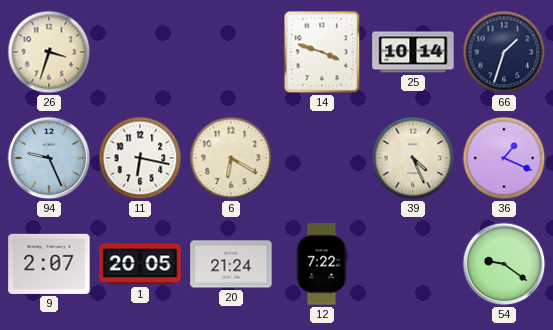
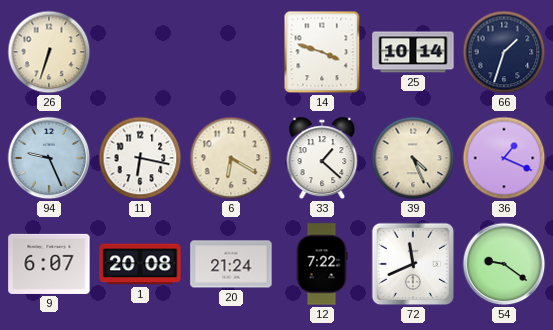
26: 3:33 -> 6:33 (49, 52)
33: none -> 1:22 (322, 158)
9: 2:07 -> 6:07 (49, 264)
1: 20:05 -> 20:08 (140, 264)
72: none -> 11:41 (413, 264)
